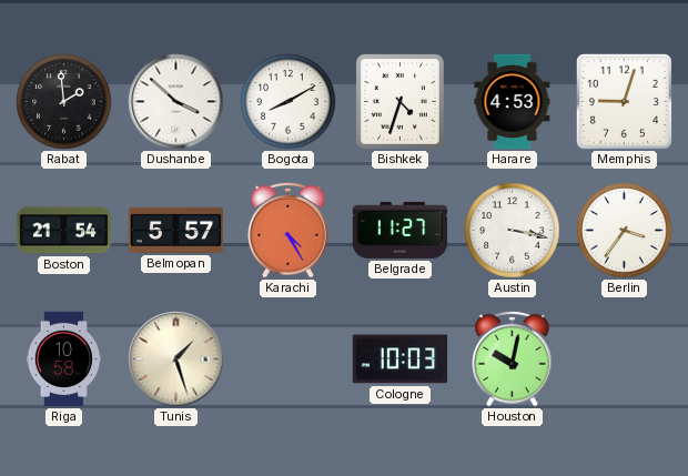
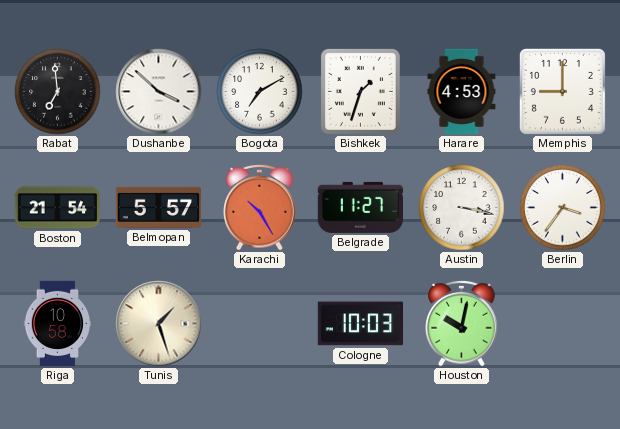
Rabat: 1:59 -> 6:59 (58, 92)
Bogota: 8:10 -> 7:10 (260, 92)
Bishkek: 4:33 -> 1:33 (360, 91)
Memphis: 9:03 -> 9:00 (562, 91)
Karachi: 4:25 -> 10:25 (260, 207)
